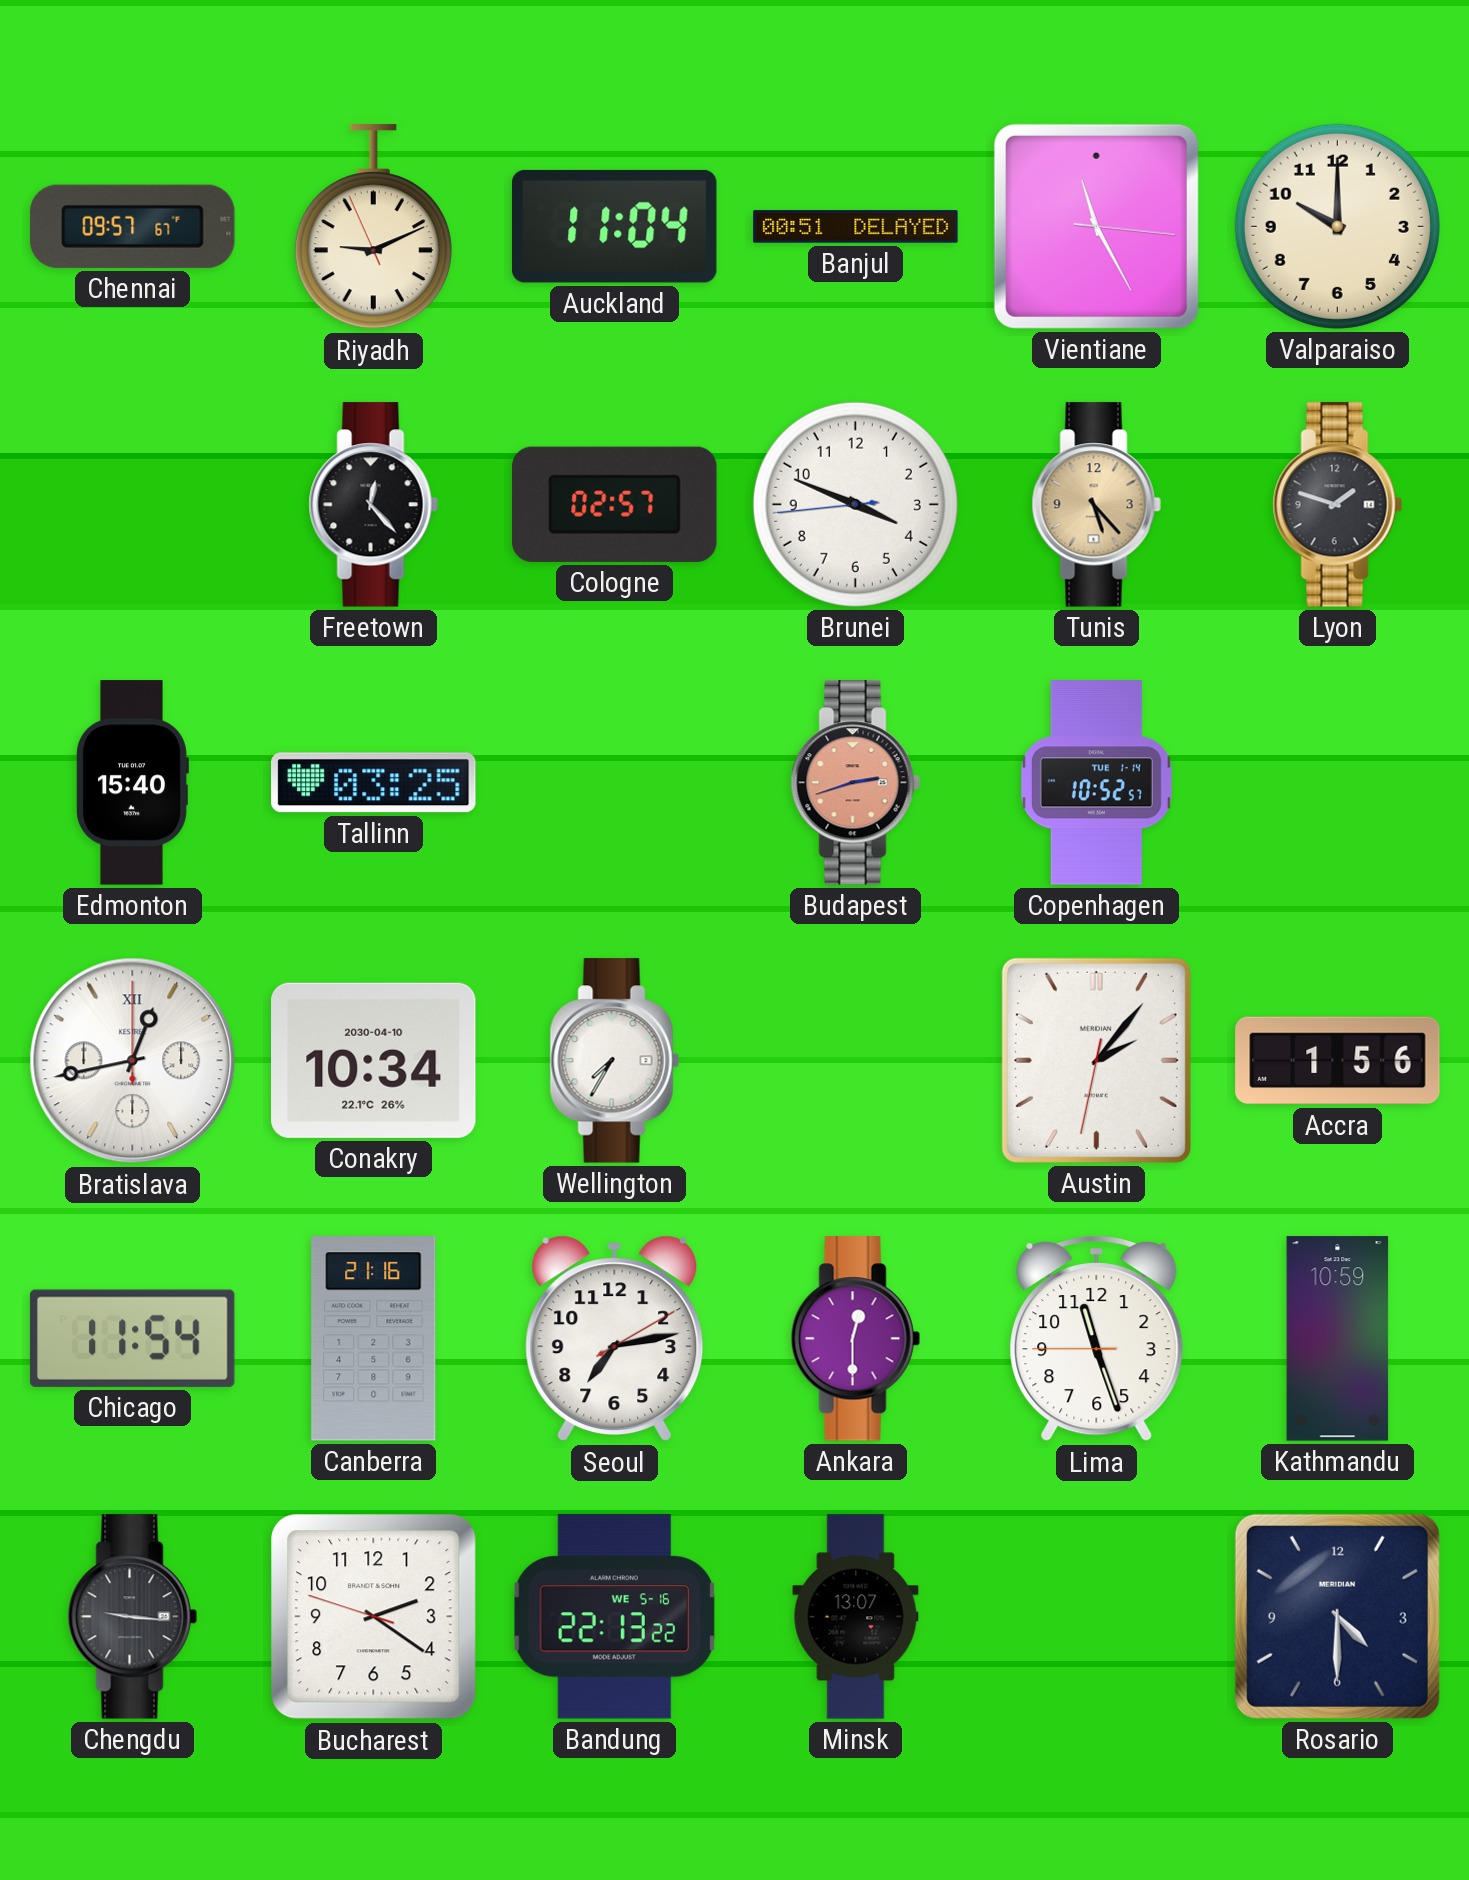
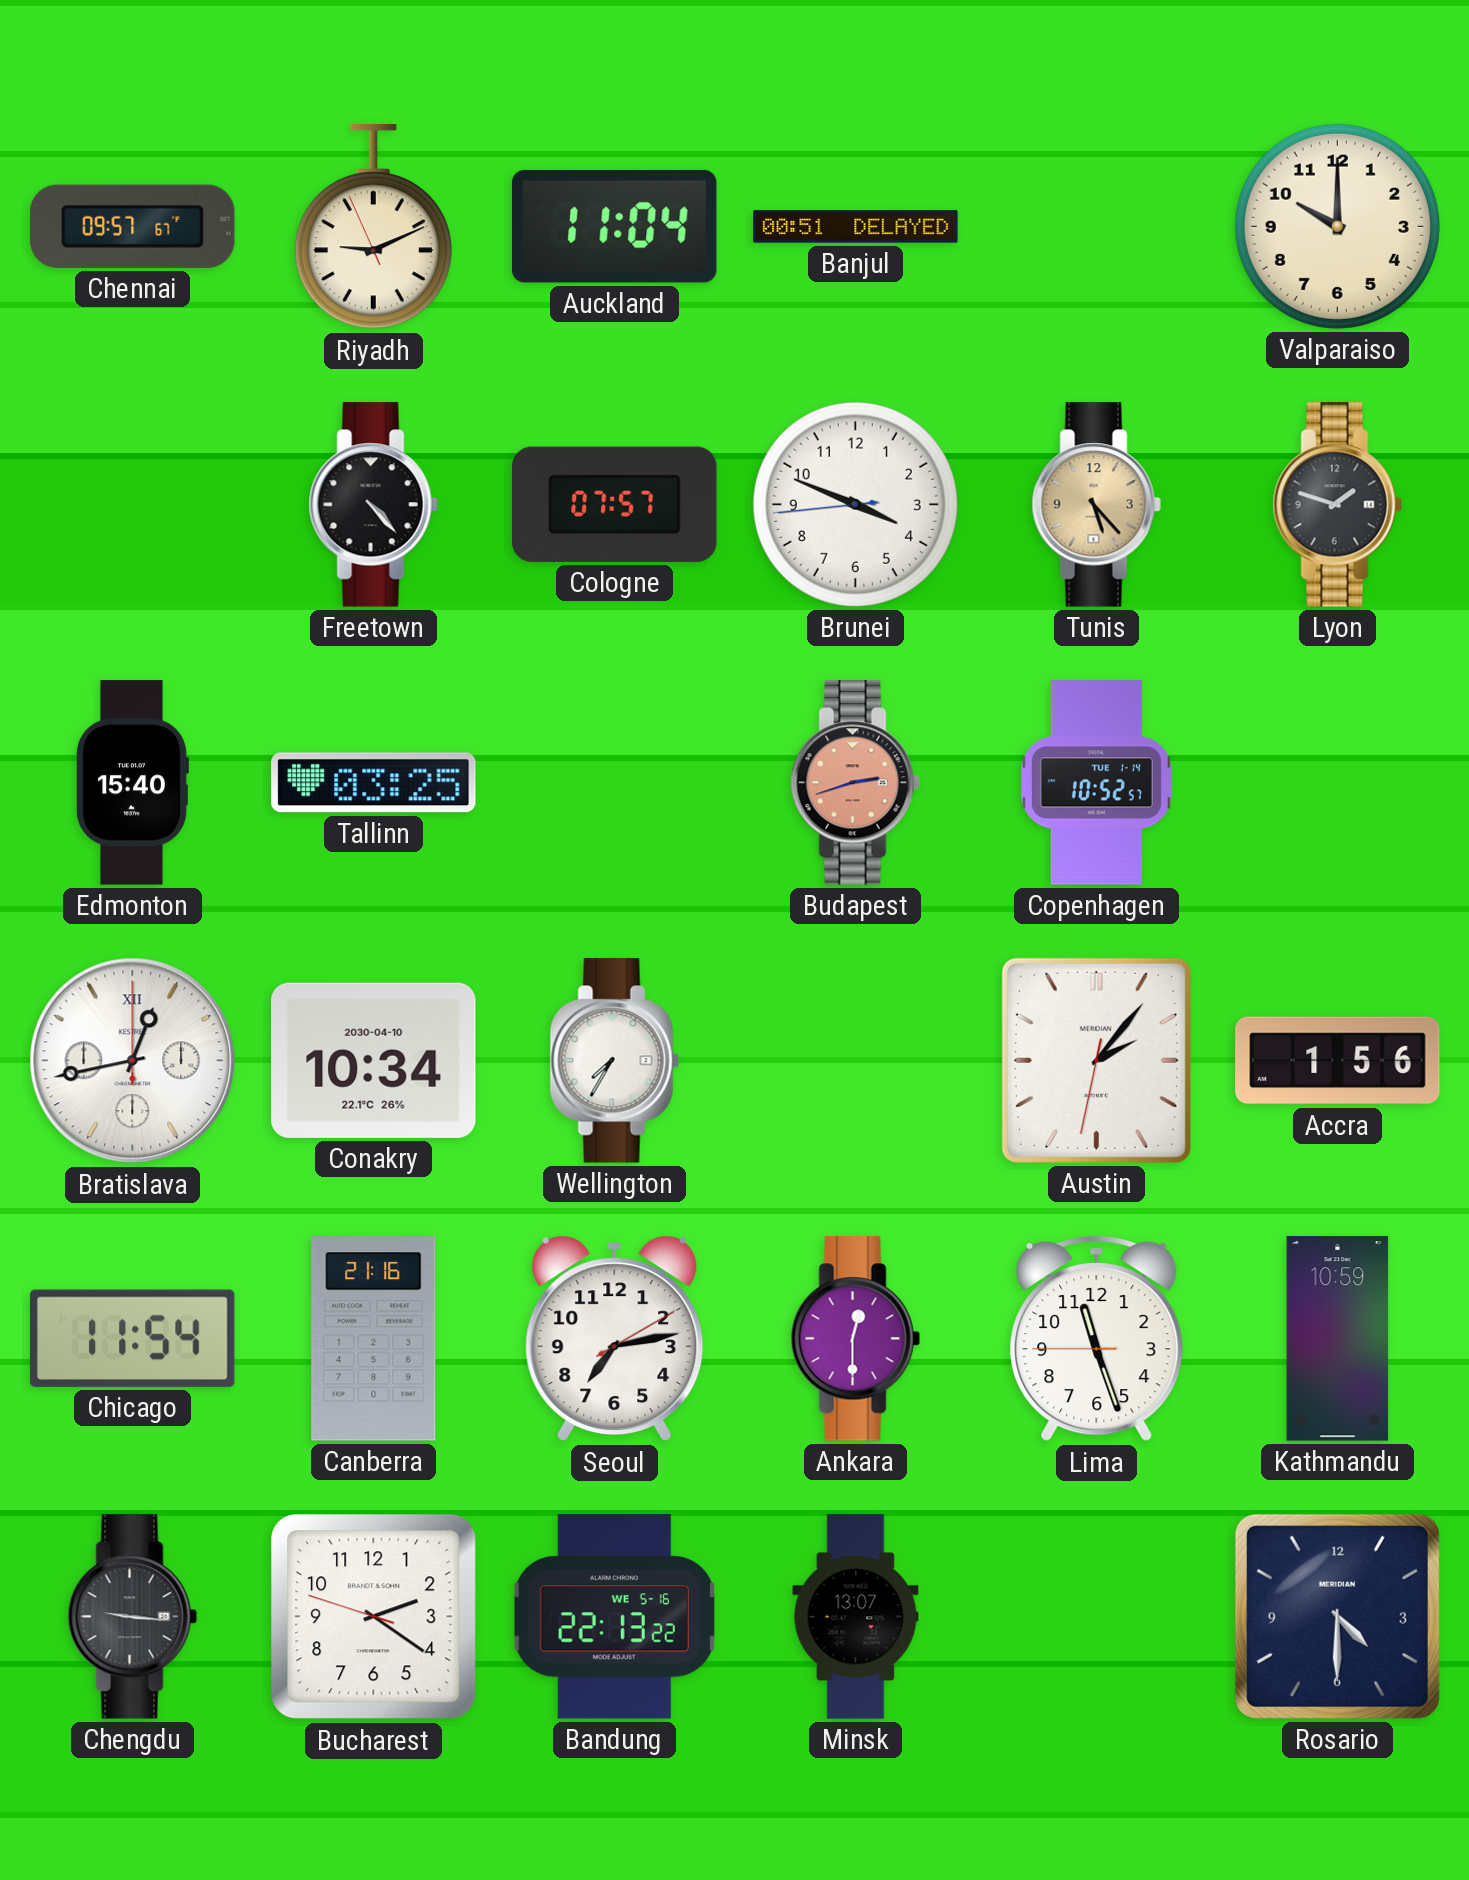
Vientiane: 11:25 -> none (1096, 226)
Freetown: 12:23 -> 4:23 (373, 505)
Cologne: 02:57 -> 07:57 (615, 504)
